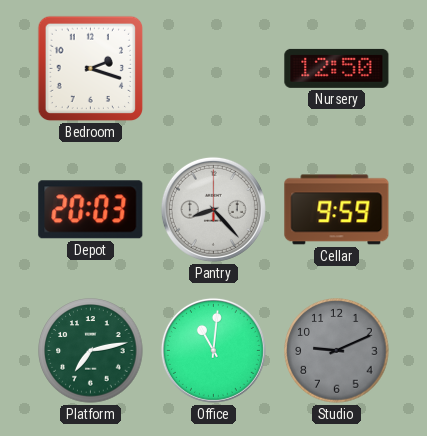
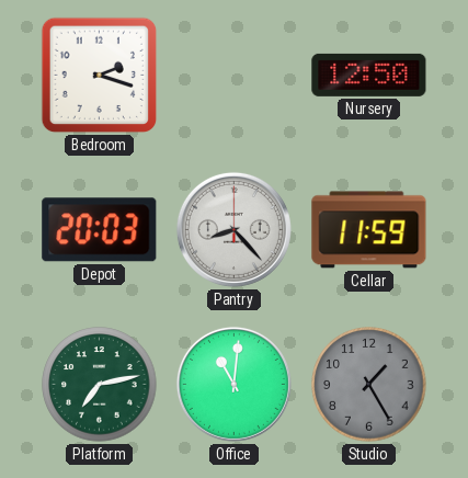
Cellar: 9:59 -> 11:59 (369, 230)
Studio: 9:11 -> 1:25 (369, 385)
